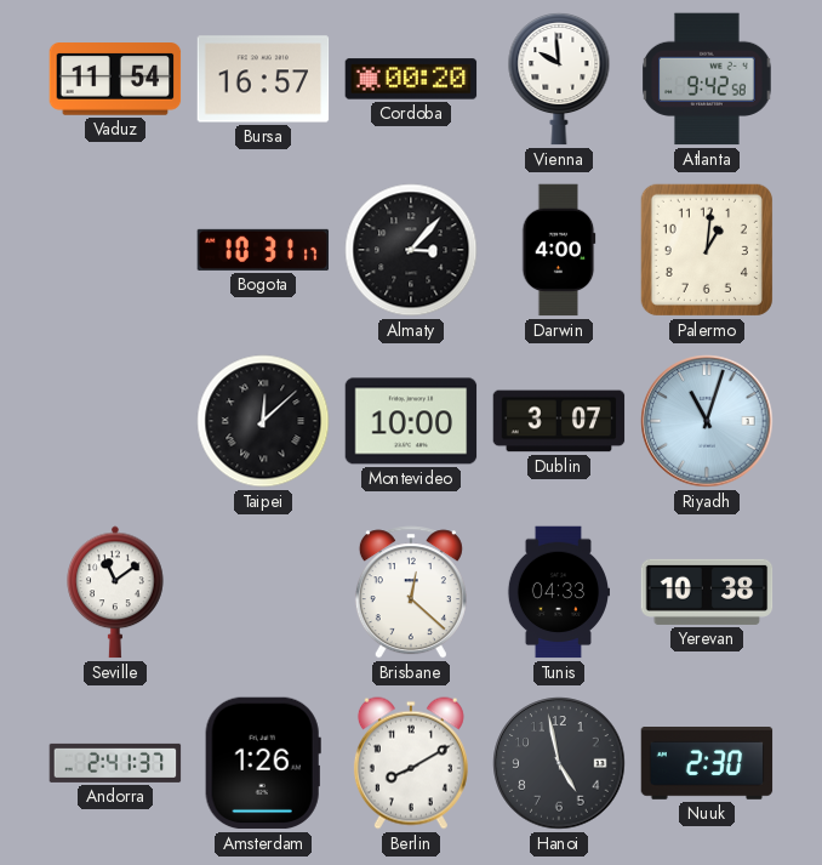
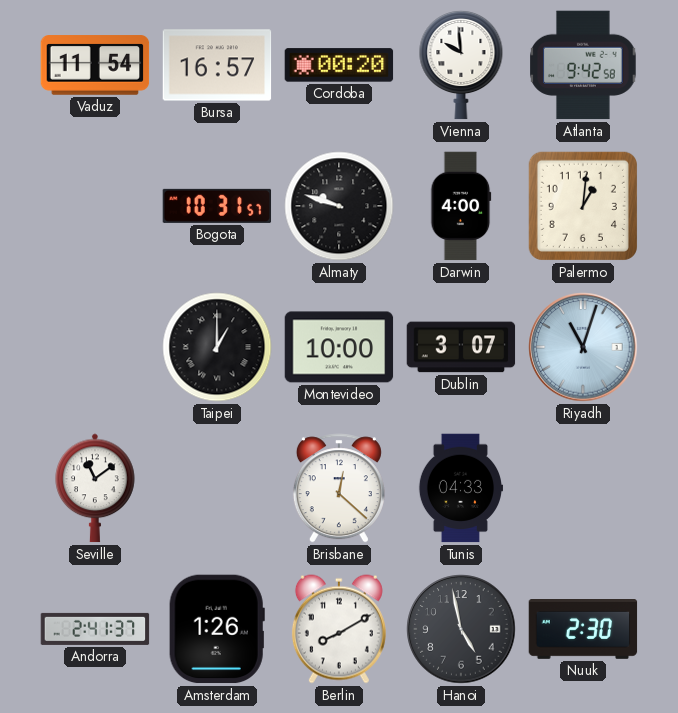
Bogota: 10:31:17 -> 10:31:57 (217, 206)
Almaty: 3:07 -> 9:48 (339, 206)
Taipei: 12:08 -> 1:00 (217, 347)
Yerevan: 10:38 -> none (707, 592)
